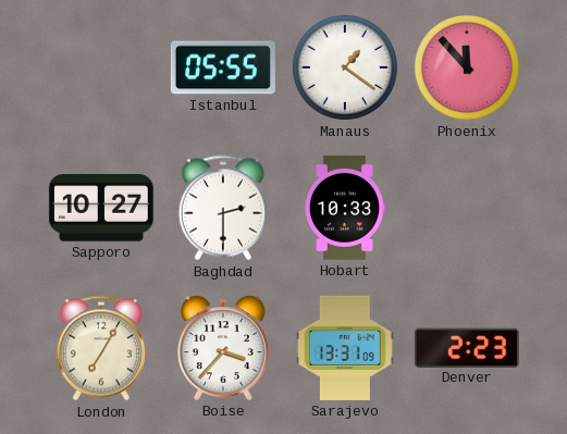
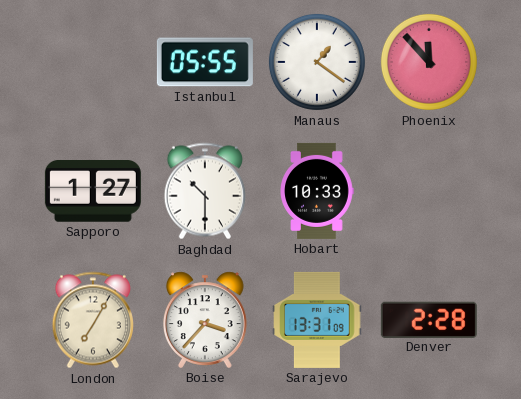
Sapporo: 10:27 -> 1:27 (93, 191)
Baghdad: 2:30 -> 10:30 (205, 191)
Denver: 2:23 -> 2:28 (429, 319)
